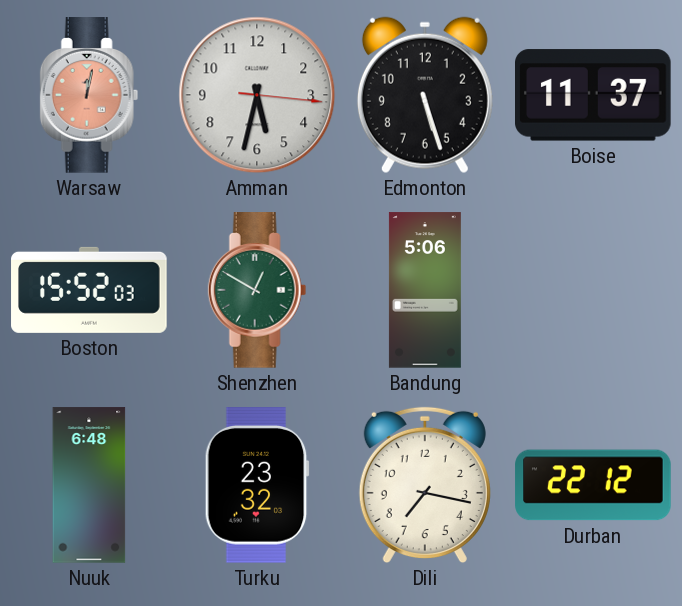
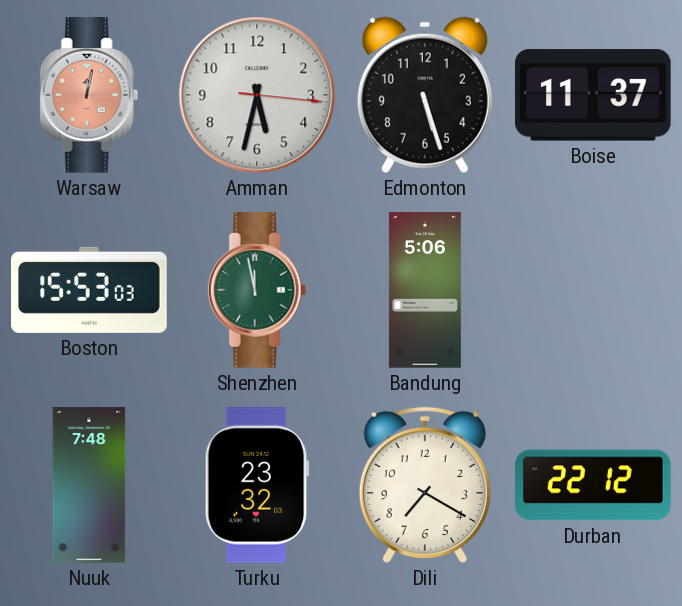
Boston: 15:52 -> 15:53 (89, 290)
Shenzhen: 12:50 -> 11:58 (257, 290)
Nuuk: 6:48 -> 7:48 (89, 485)
Dili: 7:17 -> 7:20 (425, 485)
